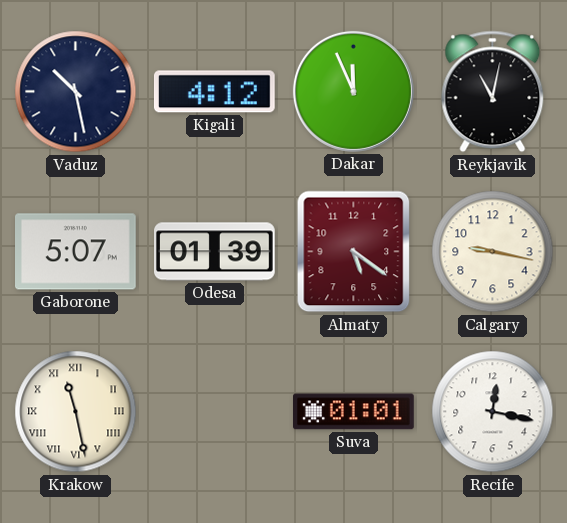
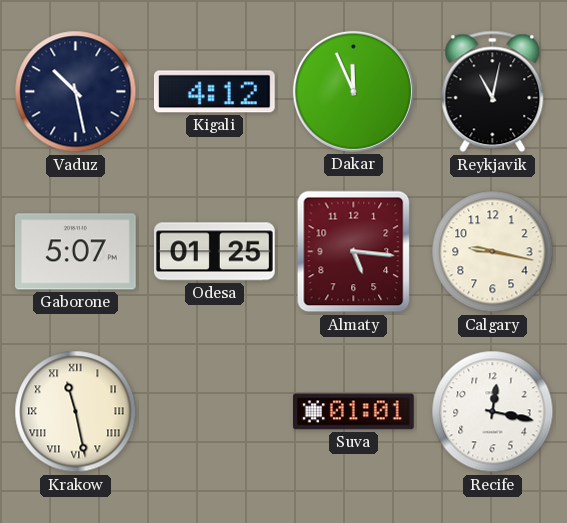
Odesa: 01:39 -> 01:25 (215, 252)
Almaty: 5:21 -> 5:16 (354, 252)
